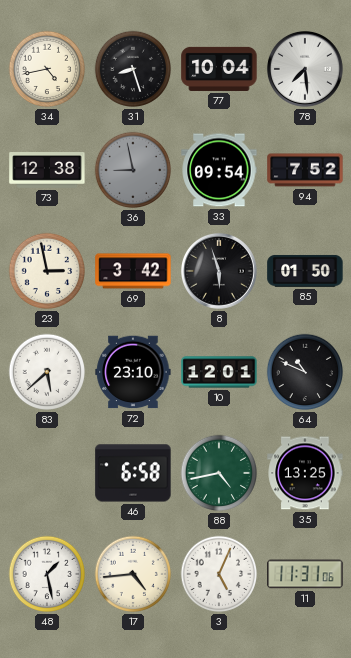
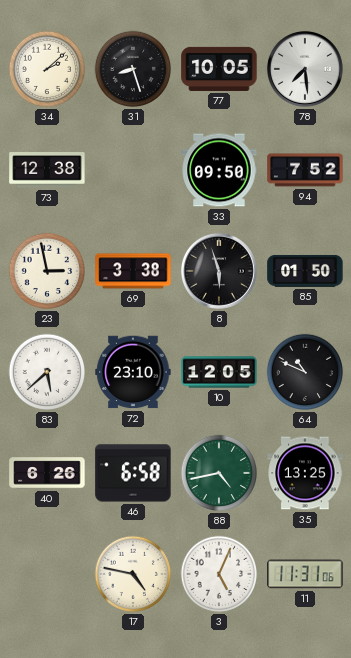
34: 4:43 -> 2:08 (47, 69)
77: 10:04 -> 10:05 (219, 69)
36: 8:58 -> none (133, 170)
33: 09:54 -> 09:50 (219, 170)
69: 3:42 -> 3:38 (133, 271)
10: 12:01 -> 12:05 (219, 372)
40: none -> 6:26 (47, 473)
48: 1:28 -> none (47, 574)
17: 4:44 -> 4:47 (133, 574)
